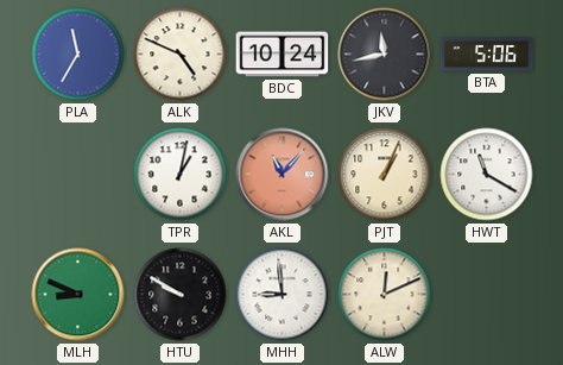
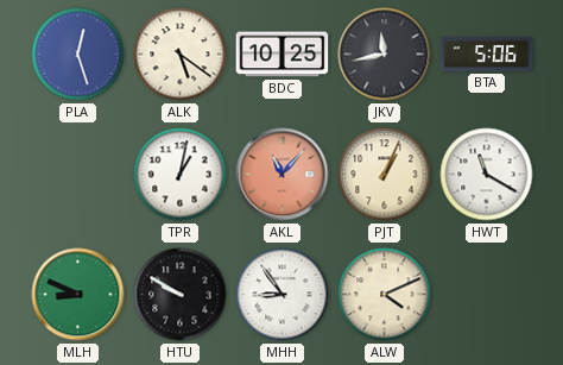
PLA: 11:35 -> 12:27 (78, 55)
ALK: 4:49 -> 5:21 (181, 55)
BDC: 10:24 -> 10:25 (283, 55)
MHH: 8:59 -> 8:54 (283, 295)
ALW: 12:11 -> 4:11 (385, 295)
